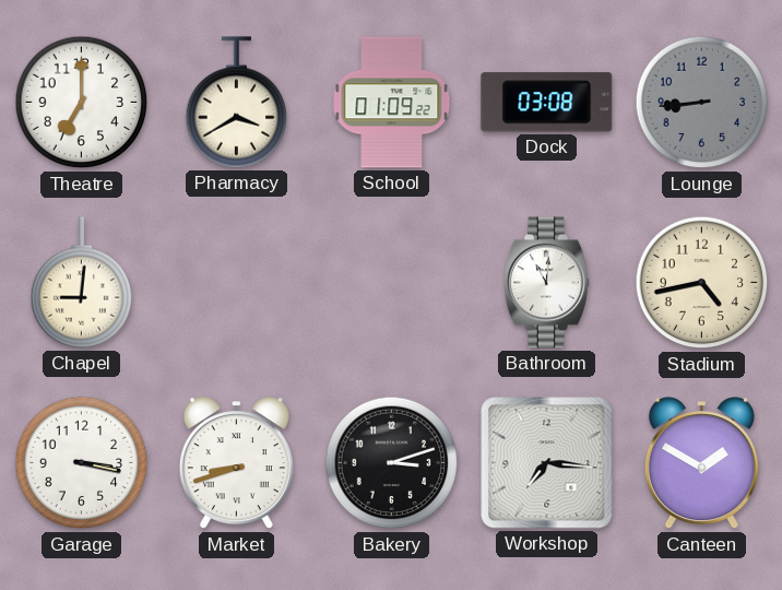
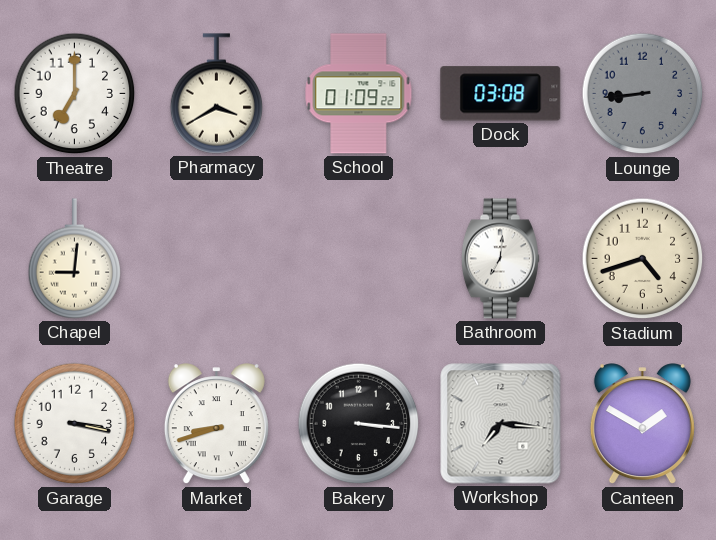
Bathroom: 11:01 -> 7:01 (500, 259)
Stadium: 4:43 -> 4:42 (643, 259)
Bakery: 3:12 -> 3:16 (359, 424)
